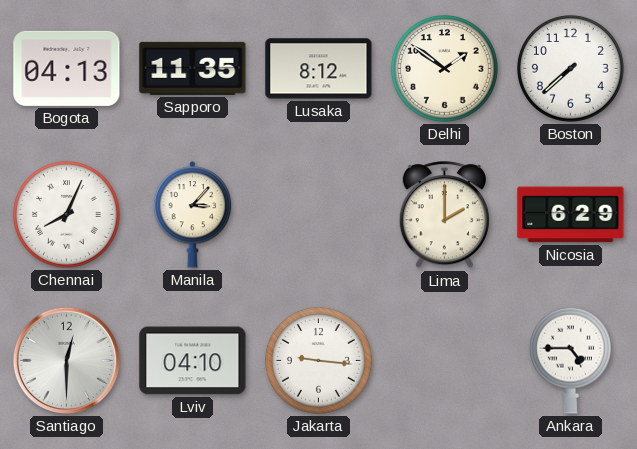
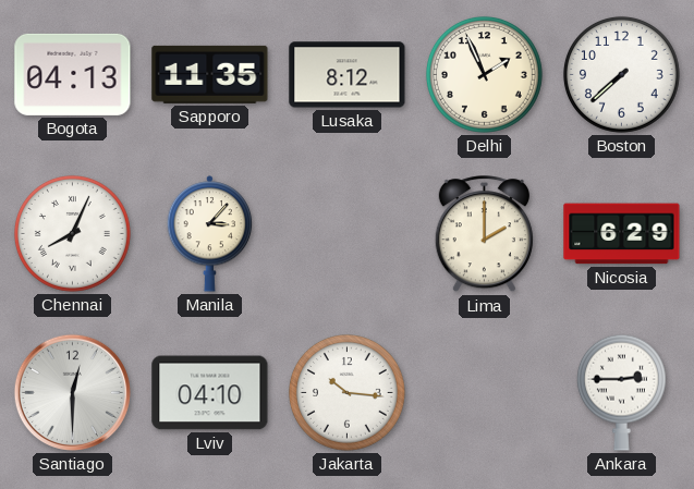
Delhi: 1:51 -> 1:56 (484, 74)
Jakarta: 9:16 -> 10:16 (346, 392)
Ankara: 4:45 -> 2:45 (621, 392)
